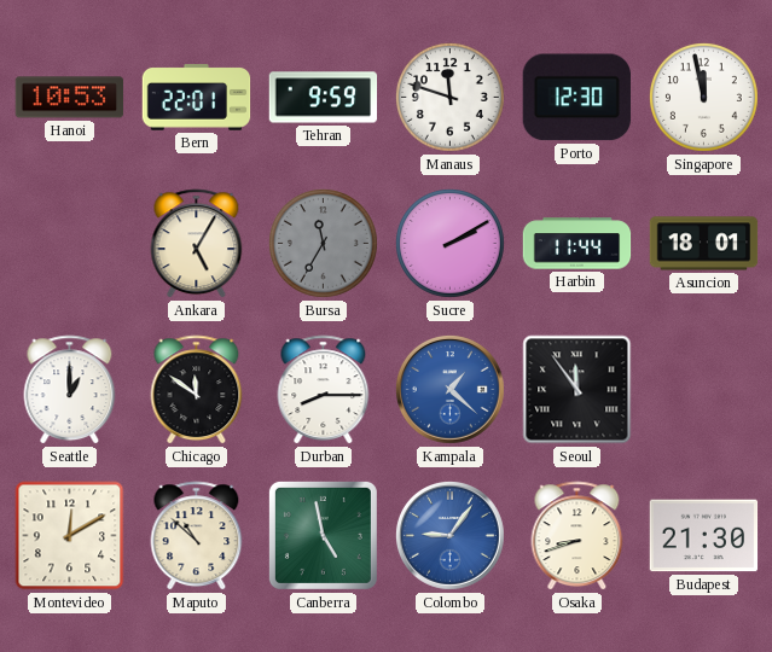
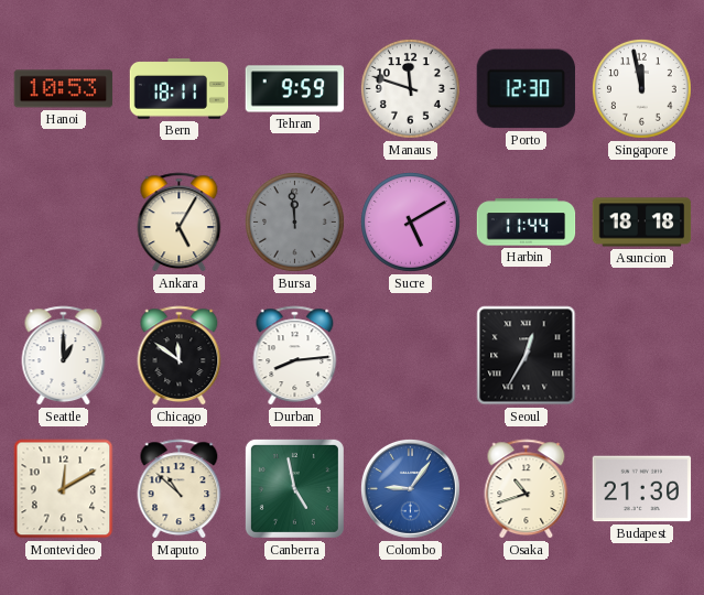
Bern: 22:01 -> 18:11 (180, 89)
Bursa: 11:35 -> 11:59 (294, 223)
Sucre: 2:10 -> 5:10 (410, 223)
Asuncion: 18:01 -> 18:18 (642, 223)
Durban: 8:15 -> 8:14 (295, 356)
Kampala: 1:22 -> none (449, 389)
Seoul: 11:54 -> 12:35 (527, 356)
Osaka: 8:42 -> 10:42 (527, 489)
